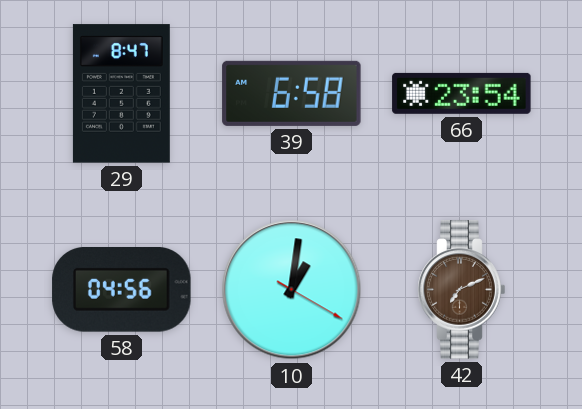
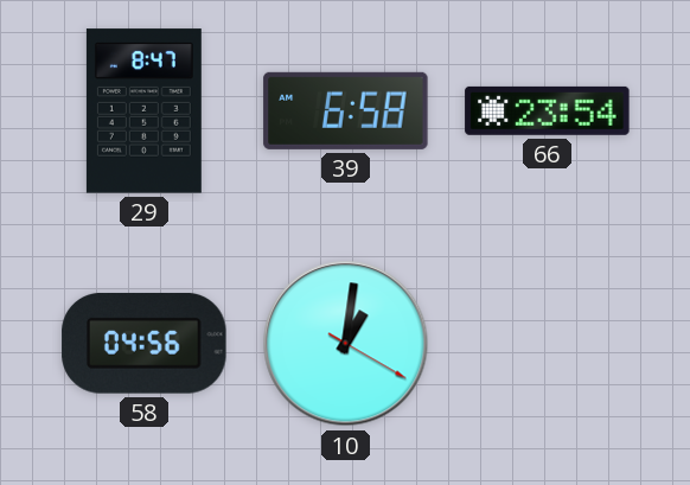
42: 7:11 -> none (462, 290)
